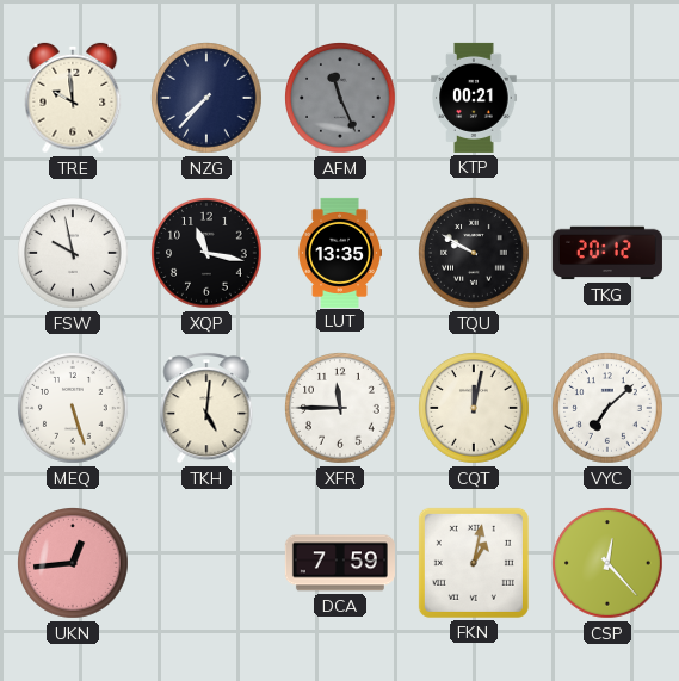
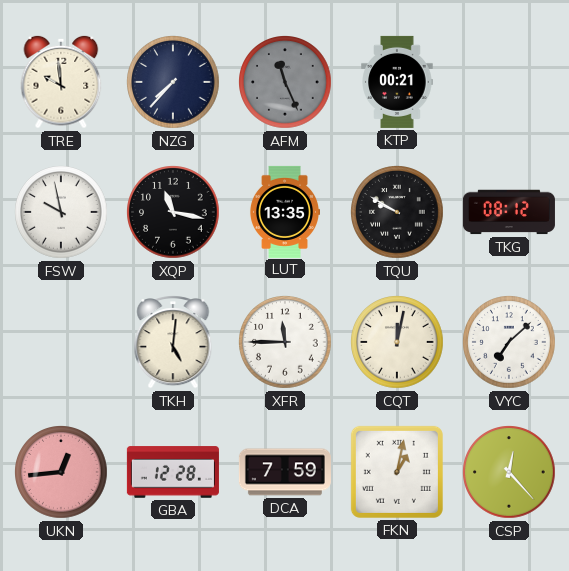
TKG: 20:12 -> 08:12 (509, 212)
MEQ: 5:27 -> none (74, 409)
GBA: none -> 12:28 (173, 472)
